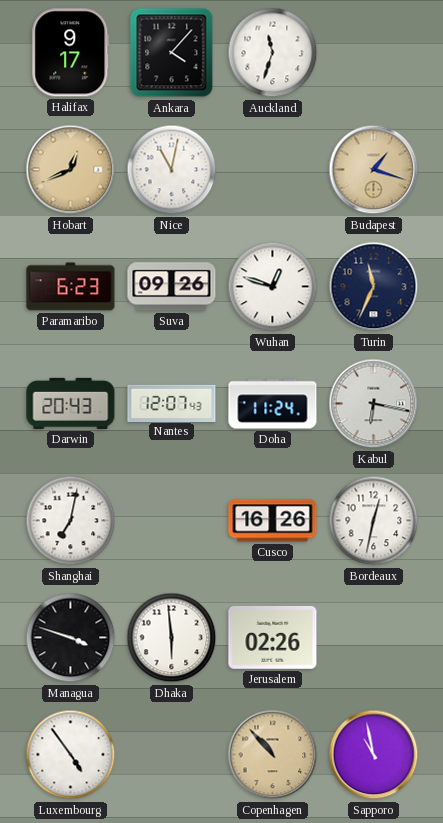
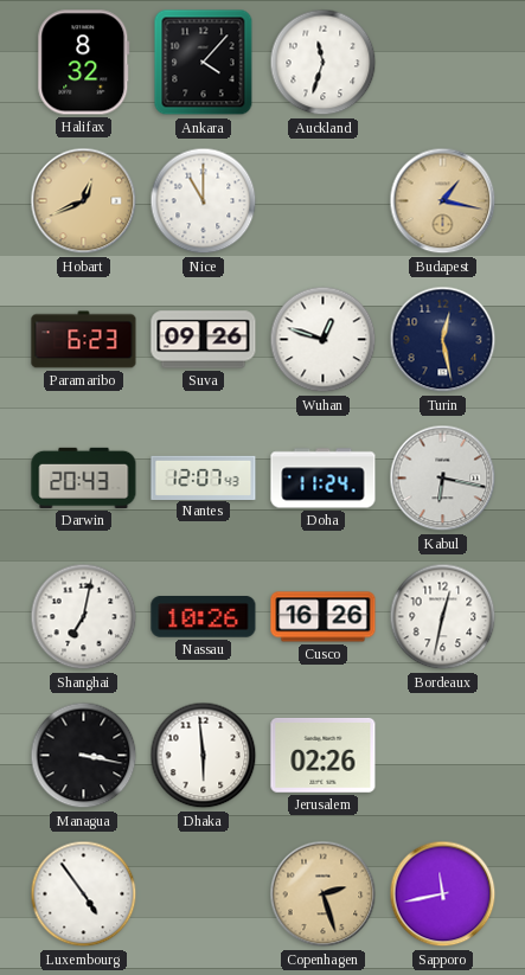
Halifax: 9:17 -> 8:32 (84, 63)
Nice: 11:02 -> 11:00 (204, 201)
Budapest: 1:18 -> 1:17 (443, 201)
Turin: 11:34 -> 12:28 (443, 340)
Nassau: none -> 10:26 (204, 617)
Managua: 3:48 -> 3:17 (84, 756)
Copenhagen: 10:53 -> 2:27 (324, 894)
Sapporo: 10:58 -> 11:43 (443, 894)
